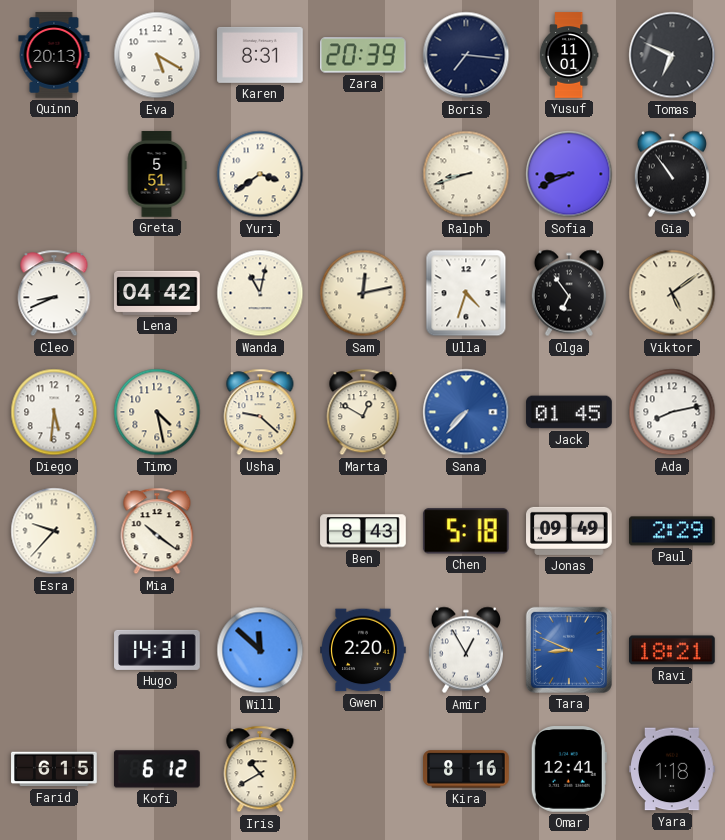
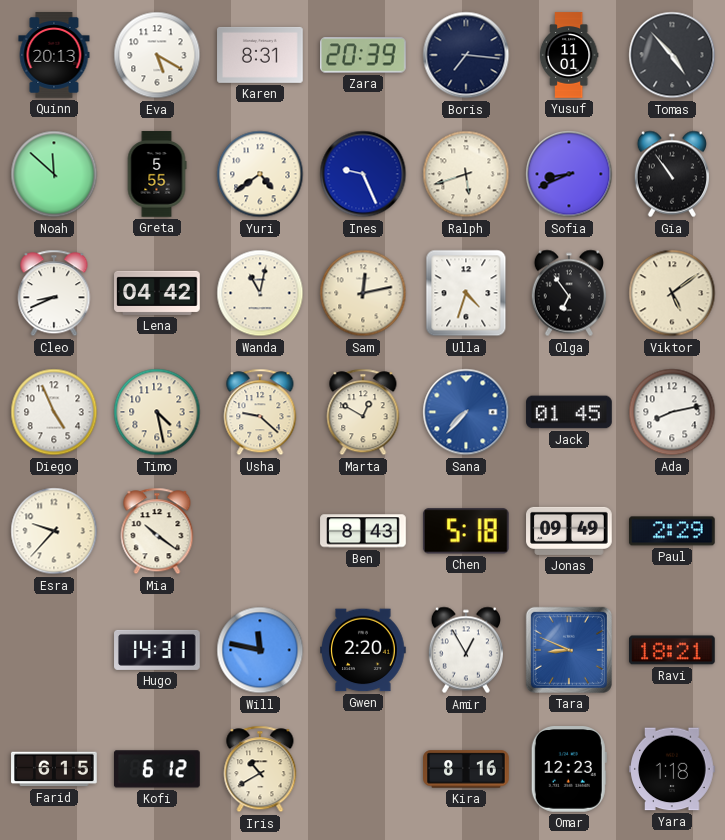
Tomas: 6:49 -> 4:53 (672, 55)
Noah: none -> 11:52 (54, 174)
Greta: 5:51 -> 5:55 (157, 174)
Yuri: 3:39 -> 4:39 (260, 174)
Ines: none -> 9:26 (363, 174)
Ralph: 8:42 -> 5:42 (466, 174)
Diego: 5:31 -> 4:56 (54, 412)
Will: 11:52 -> 11:47 (260, 650)
Omar: 12:41 -> 12:23 (569, 770)
